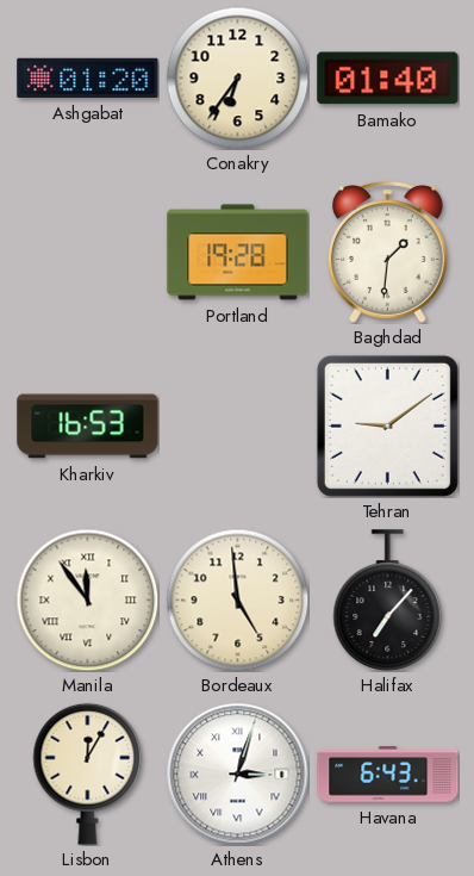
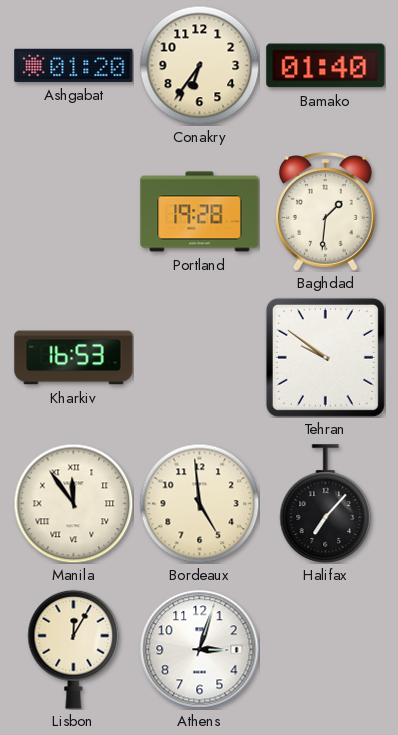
Tehran: 9:09 -> 9:51 (325, 357)
Athens numerals: Roman -> Arabic (200, 650)
Havana: 6:43 -> none (388, 775)
